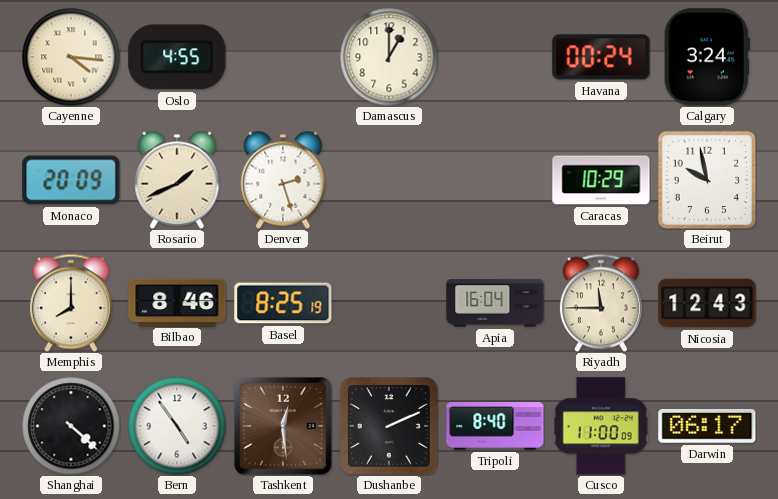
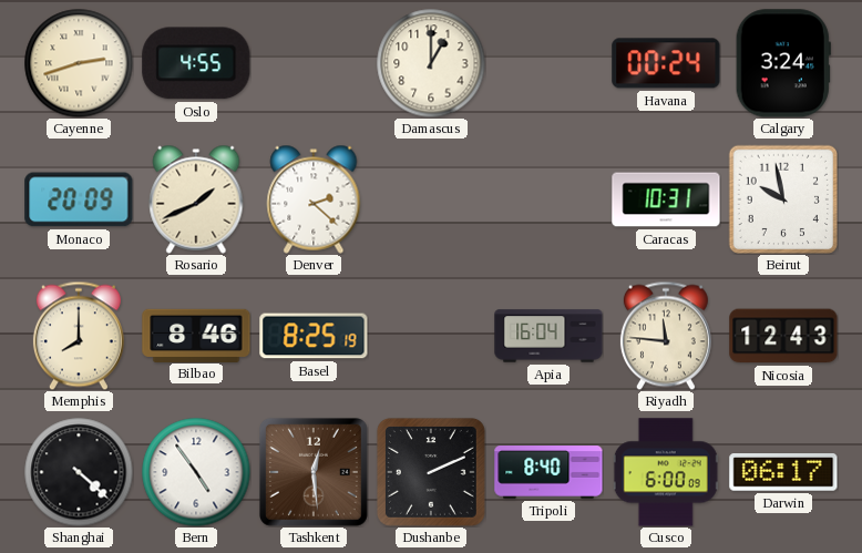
Cayenne: 4:16 -> 2:42 (79, 63)
Denver: 2:27 -> 2:22 (314, 199)
Caracas: 10:29 -> 10:31 (666, 199)
Riyadh: 11:45 -> 11:46 (666, 336)
Cusco: 11:00 -> 6:00 (666, 472)
